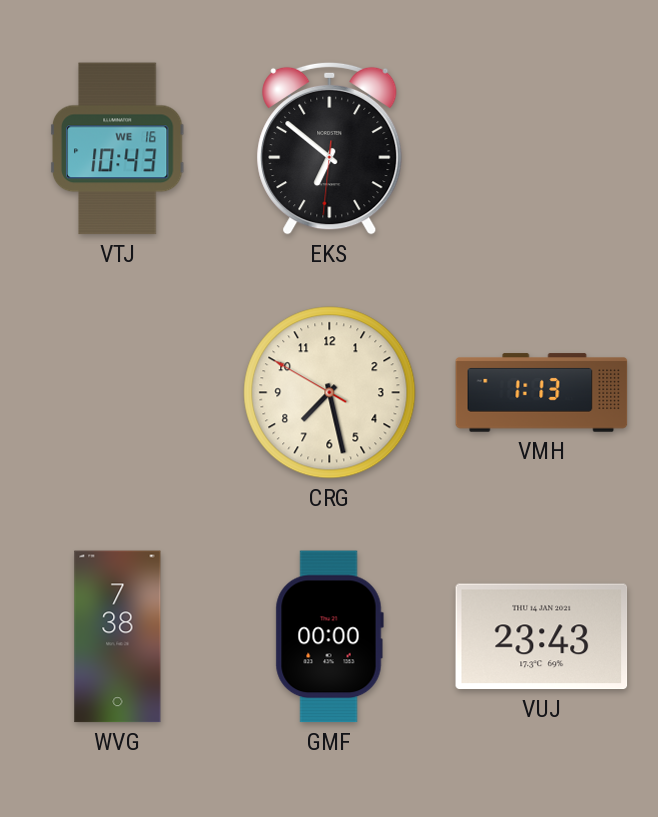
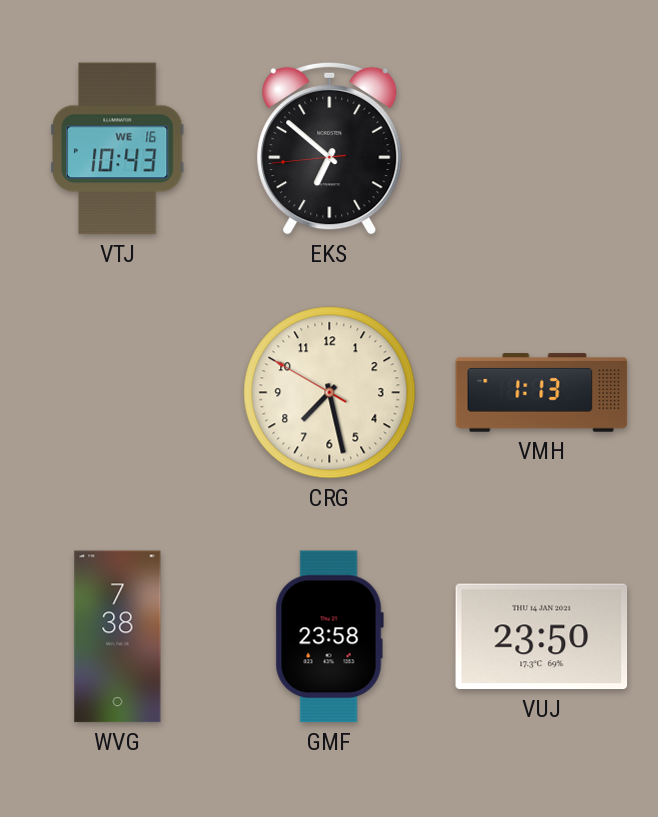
EKS: 6:51:31 -> 6:51:44 (330, 148)
GMF: 00:00 -> 23:58 (329, 637)
VUJ: 23:43 -> 23:50 (542, 637)
